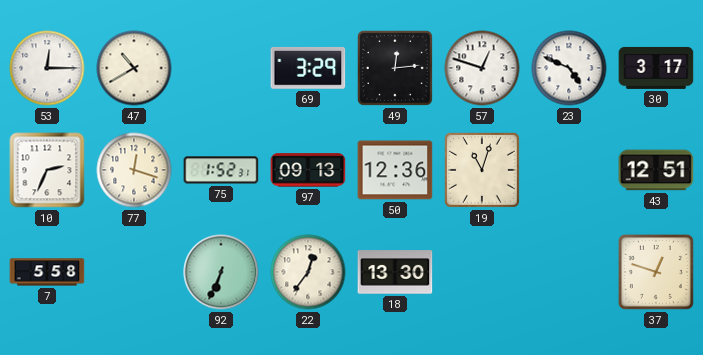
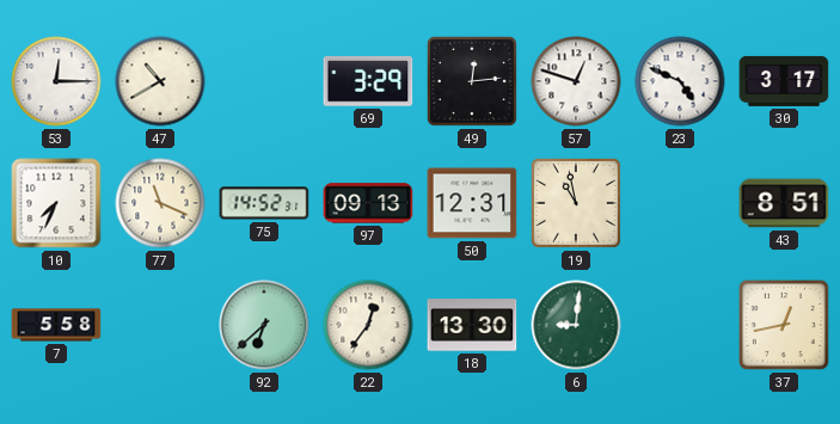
10: 2:34 -> 7:34 (56, 203)
77: 12:18 -> 11:19 (160, 203)
75: 1:52 -> 14:52 (264, 203)
50: 12:36 -> 12:31 (472, 203)
19: 11:03 -> 10:58 (576, 203)
43: 12:51 -> 8:51 (784, 203)
92: 6:34 -> 6:38 (264, 325)
6: none -> 9:01 (576, 325)
37: 12:48 -> 12:43 (784, 325)
